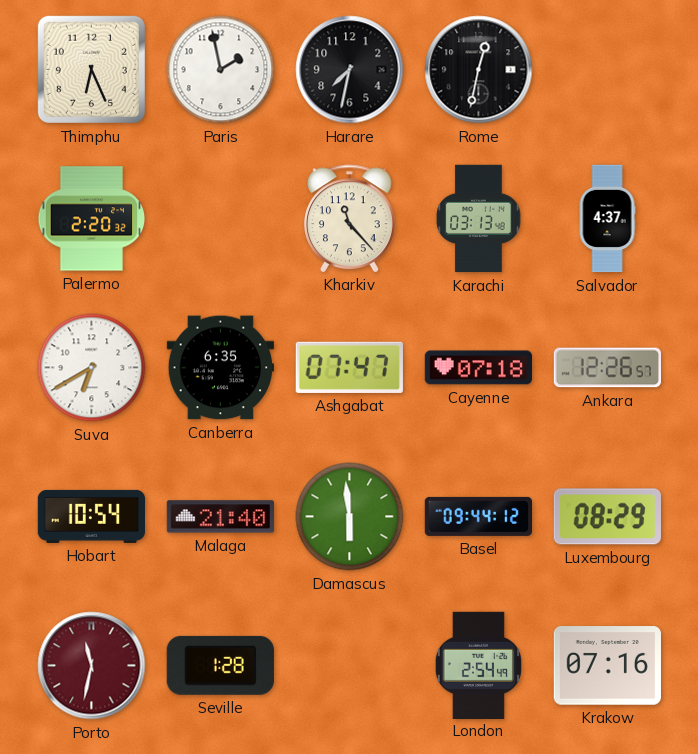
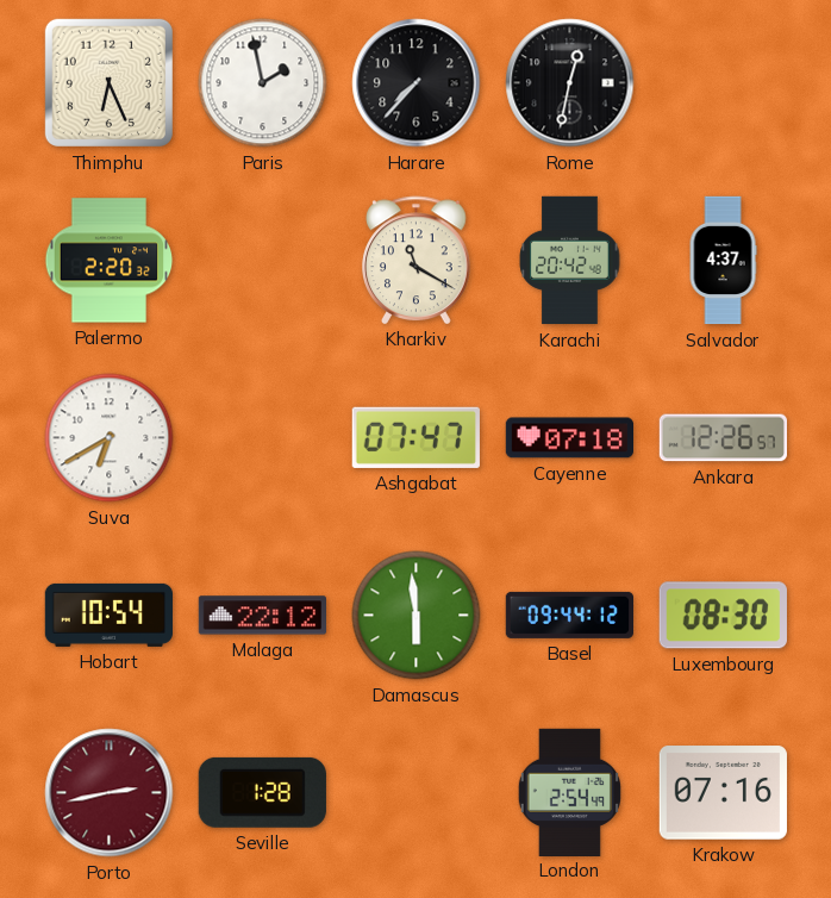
Harare: 7:32 -> 7:37 (417, 83)
Kharkiv: 11:23 -> 11:20 (417, 260)
Karachi: 03:13 -> 20:42 (570, 261)
Canberra: 6:35 -> none (220, 368)
Malaga: 21:40 -> 22:12 (262, 616)
Luxembourg: 08:29 -> 08:30 (723, 616)
Porto: 11:32 -> 2:43 (110, 793)
